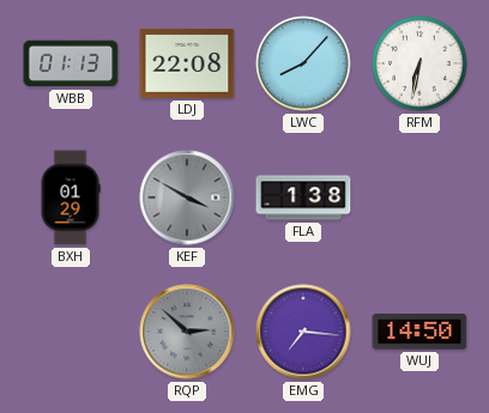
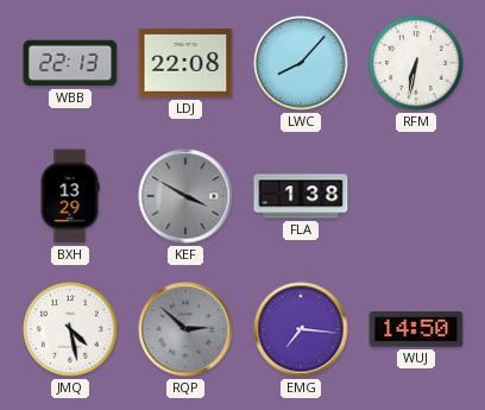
WBB: 01:13 -> 22:13 (70, 63)
BXH: 01:29 -> 13:29 (70, 196)
JMQ: none -> 4:28 (70, 329)
